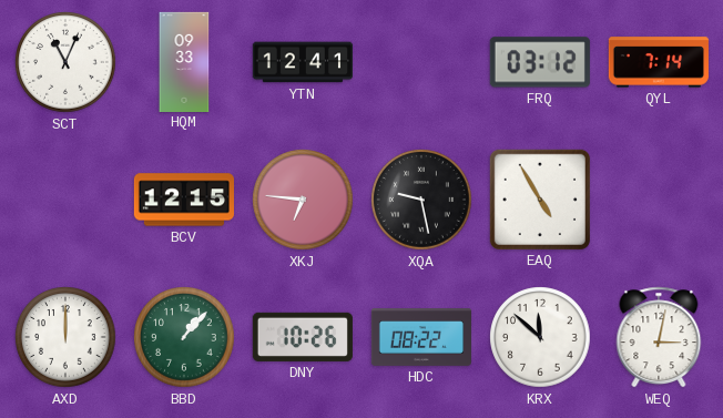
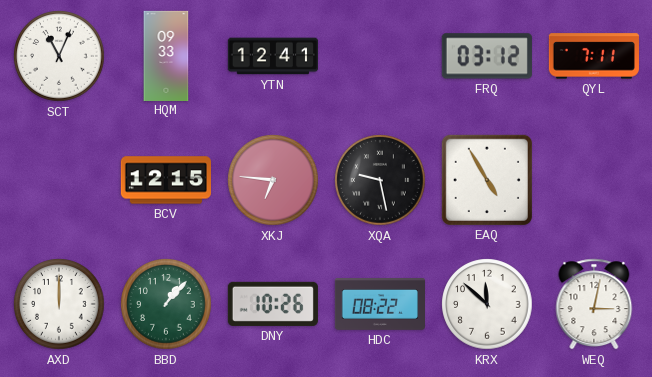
QYL: 7:14 -> 7:11 (594, 56)
